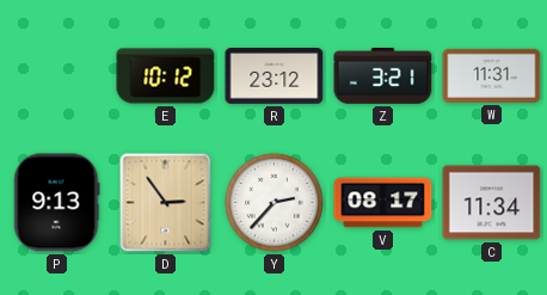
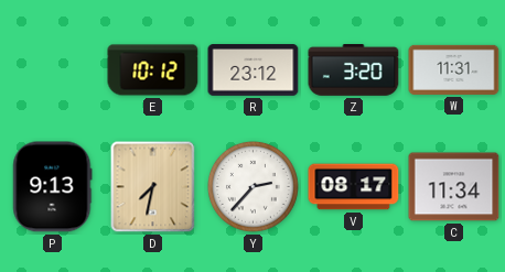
Z: 3:21 -> 3:20 (354, 70)
D: 2:54 -> 7:32 (153, 187)
